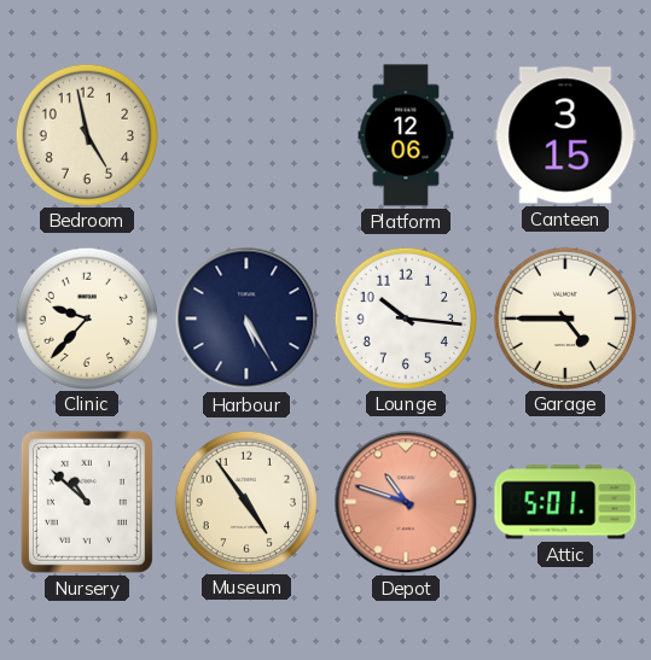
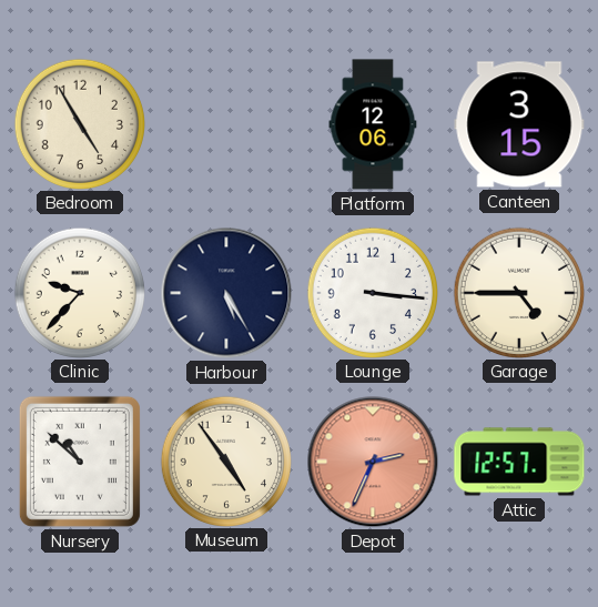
Bedroom: 4:58 -> 4:55 (79, 123)
Lounge: 10:16 -> 3:16 (372, 292)
Depot: 10:48 -> 2:34 (373, 462)
Attic: 5:01 -> 12:57 (519, 462)
